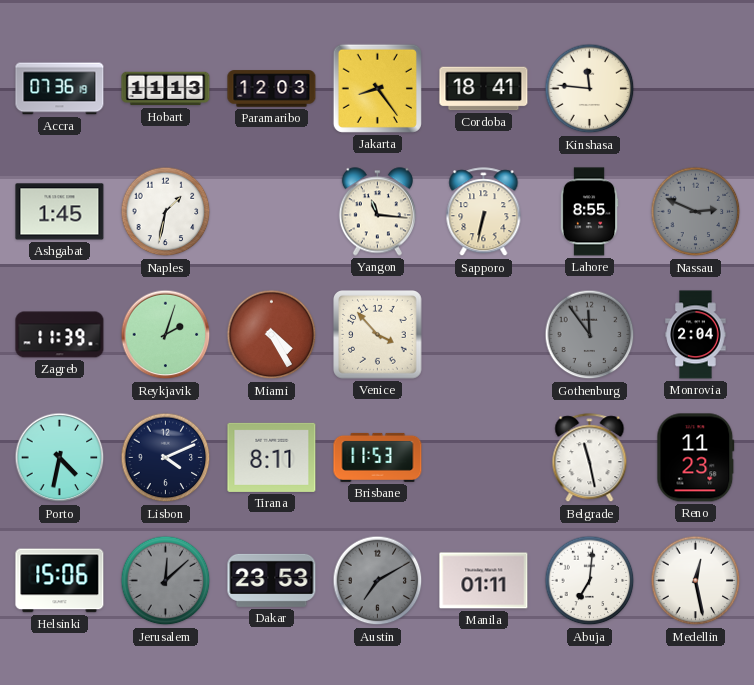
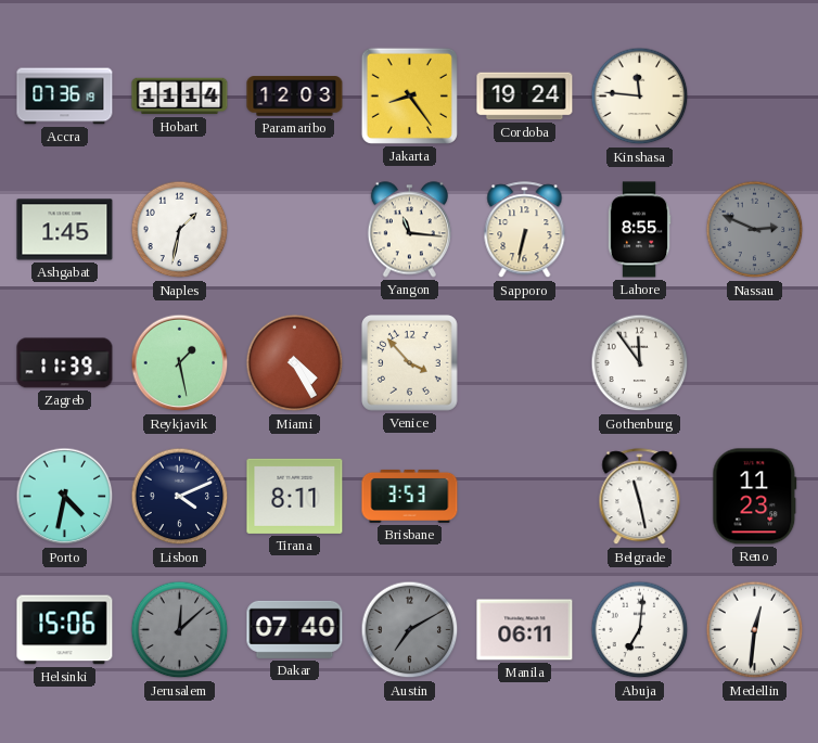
Hobart: 11:13 -> 11:14 (180, 97)
Cordoba: 18:41 -> 19:24 (525, 97)
Reykjavik: 2:03 -> 1:28 (180, 363)
Gothenburg dial: grey -> white (640, 363)
Monrovia: 2:04 -> none (696, 335)
Brisbane: 11:53 -> 3:53 (410, 496)
Dakar: 23:53 -> 07:40 (295, 629)
Manila: 01:11 -> 06:11 (525, 630)
Medellin: 12:28 -> 12:31 (755, 630)
